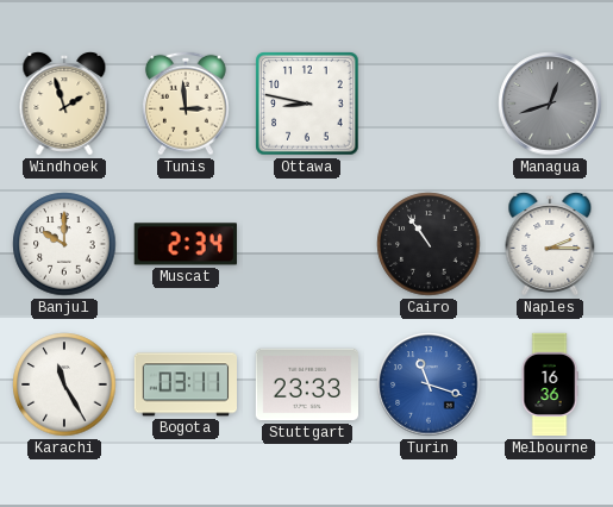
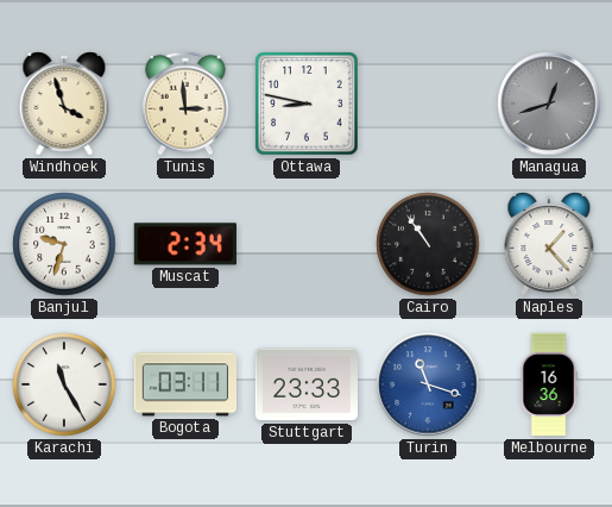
Windhoek: 1:57 -> 3:57 (64, 105)
Banjul: 10:00 -> 9:33 (64, 244)
Naples: 2:15 -> 1:23 (549, 245)
